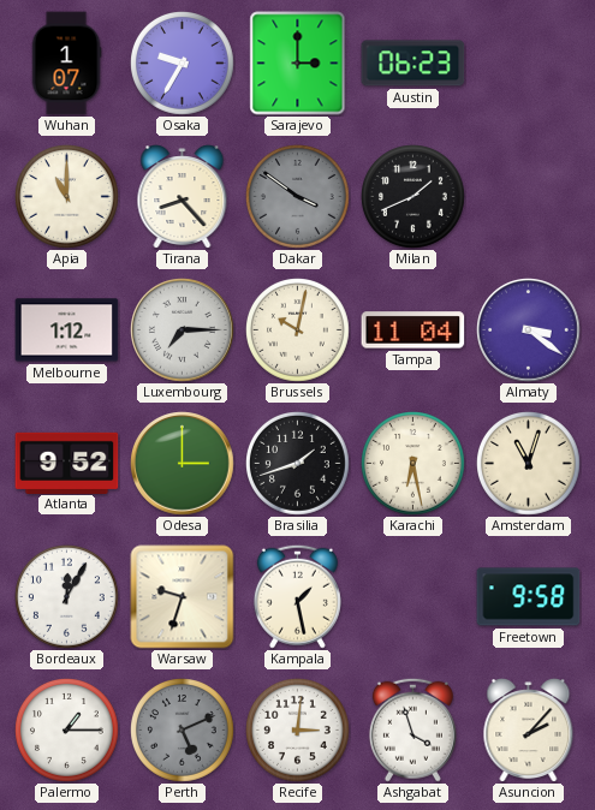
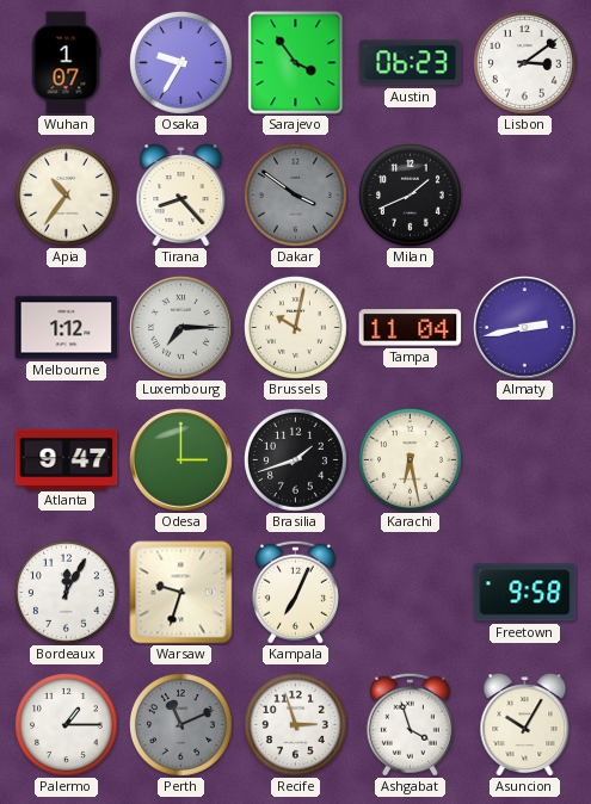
Sarajevo: 3:00 -> 3:54 (296, 63)
Lisbon: none -> 3:09 (525, 63)
Apia: 11:00 -> 10:36 (67, 196)
Almaty: 3:21 -> 2:43 (525, 328)
Atlanta: 9:52 -> 9:47 (67, 459)
Amsterdam: 11:03 -> none (529, 464)
Kampala: 1:28 -> 7:04 (295, 592)
Perth: 5:11 -> 11:11 (181, 725)
Recife: 3:01 -> 2:57 (296, 725)
Asuncion: 2:07 -> 10:05 (525, 725)
